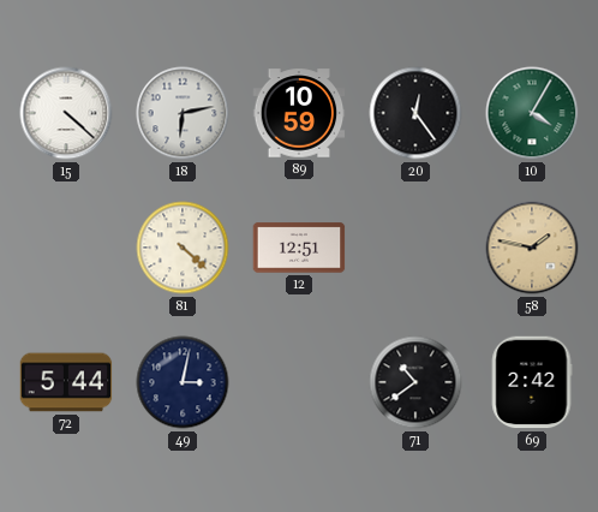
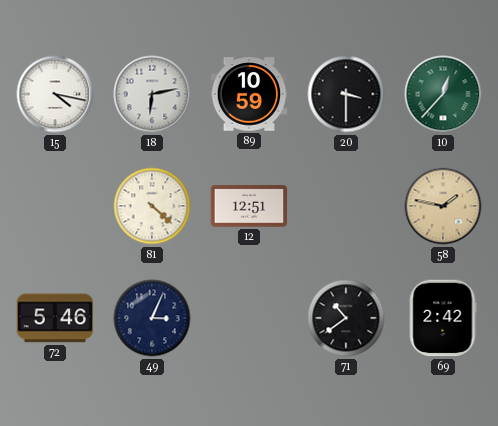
15: 4:22 -> 4:17 (55, 94)
20: 12:24 -> 3:30 (346, 94)
10: 4:05 -> 12:37 (443, 94)
72: 5:44 -> 5:46 (55, 318)
49: 3:02 -> 3:04 (152, 318)
